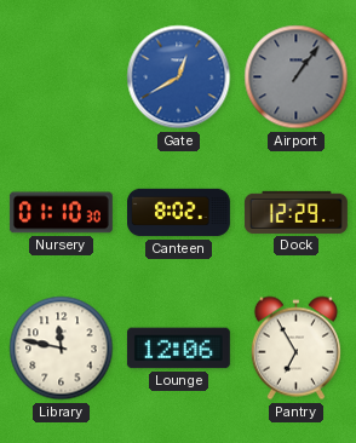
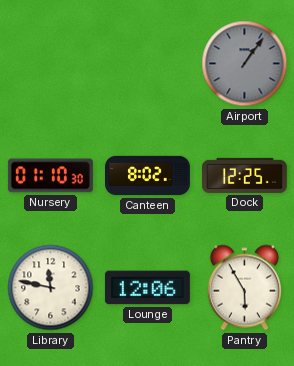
Gate: 12:40 -> none (179, 77)
Dock: 12:29 -> 12:25 (244, 175)
Pantry: 6:55 -> 5:55 (244, 288)
